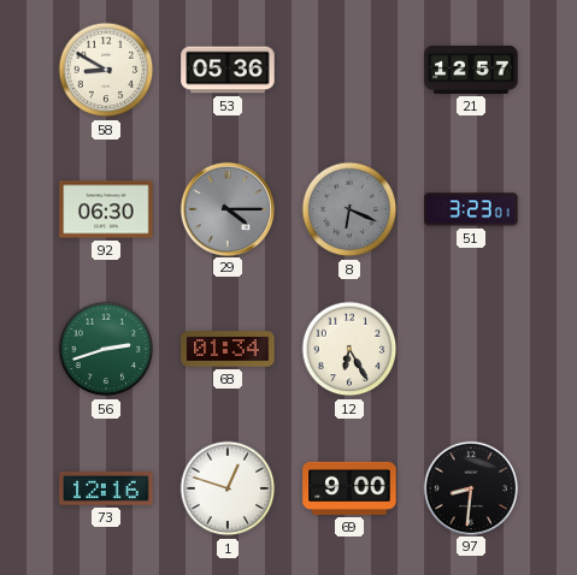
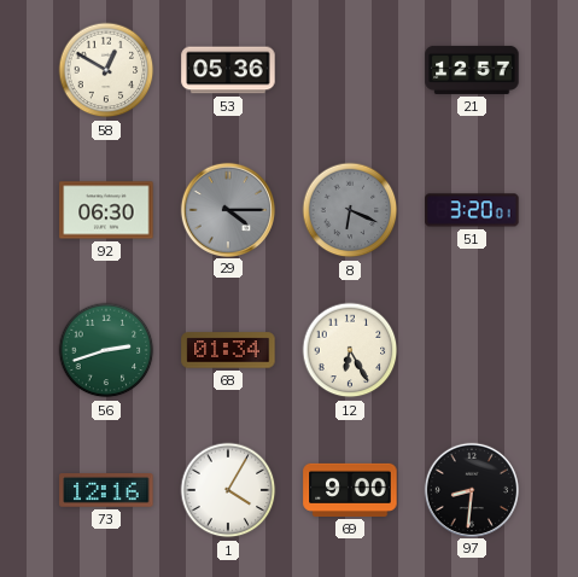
58: 8:50 -> 12:50 (106, 70)
51: 3:23 -> 3:20 (472, 210)
1: 12:48 -> 4:05 (228, 490)
